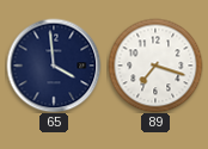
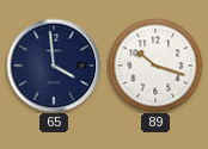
89: 7:18 -> 10:18 (155, 66)
